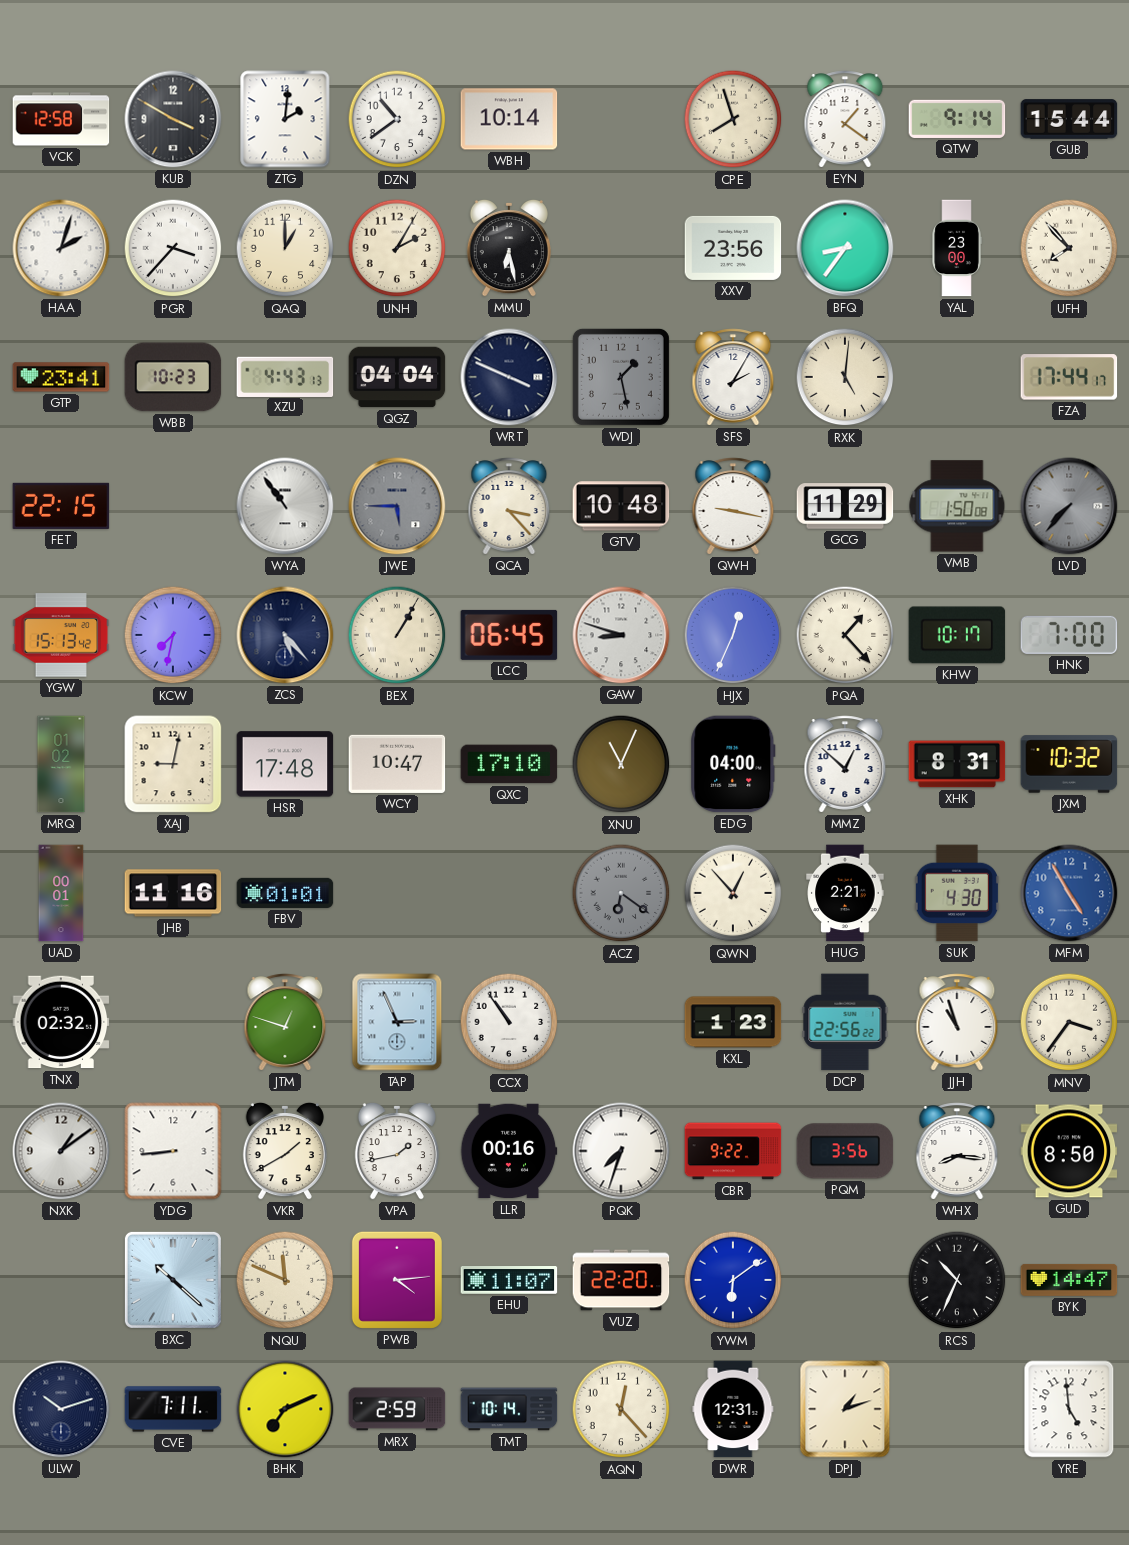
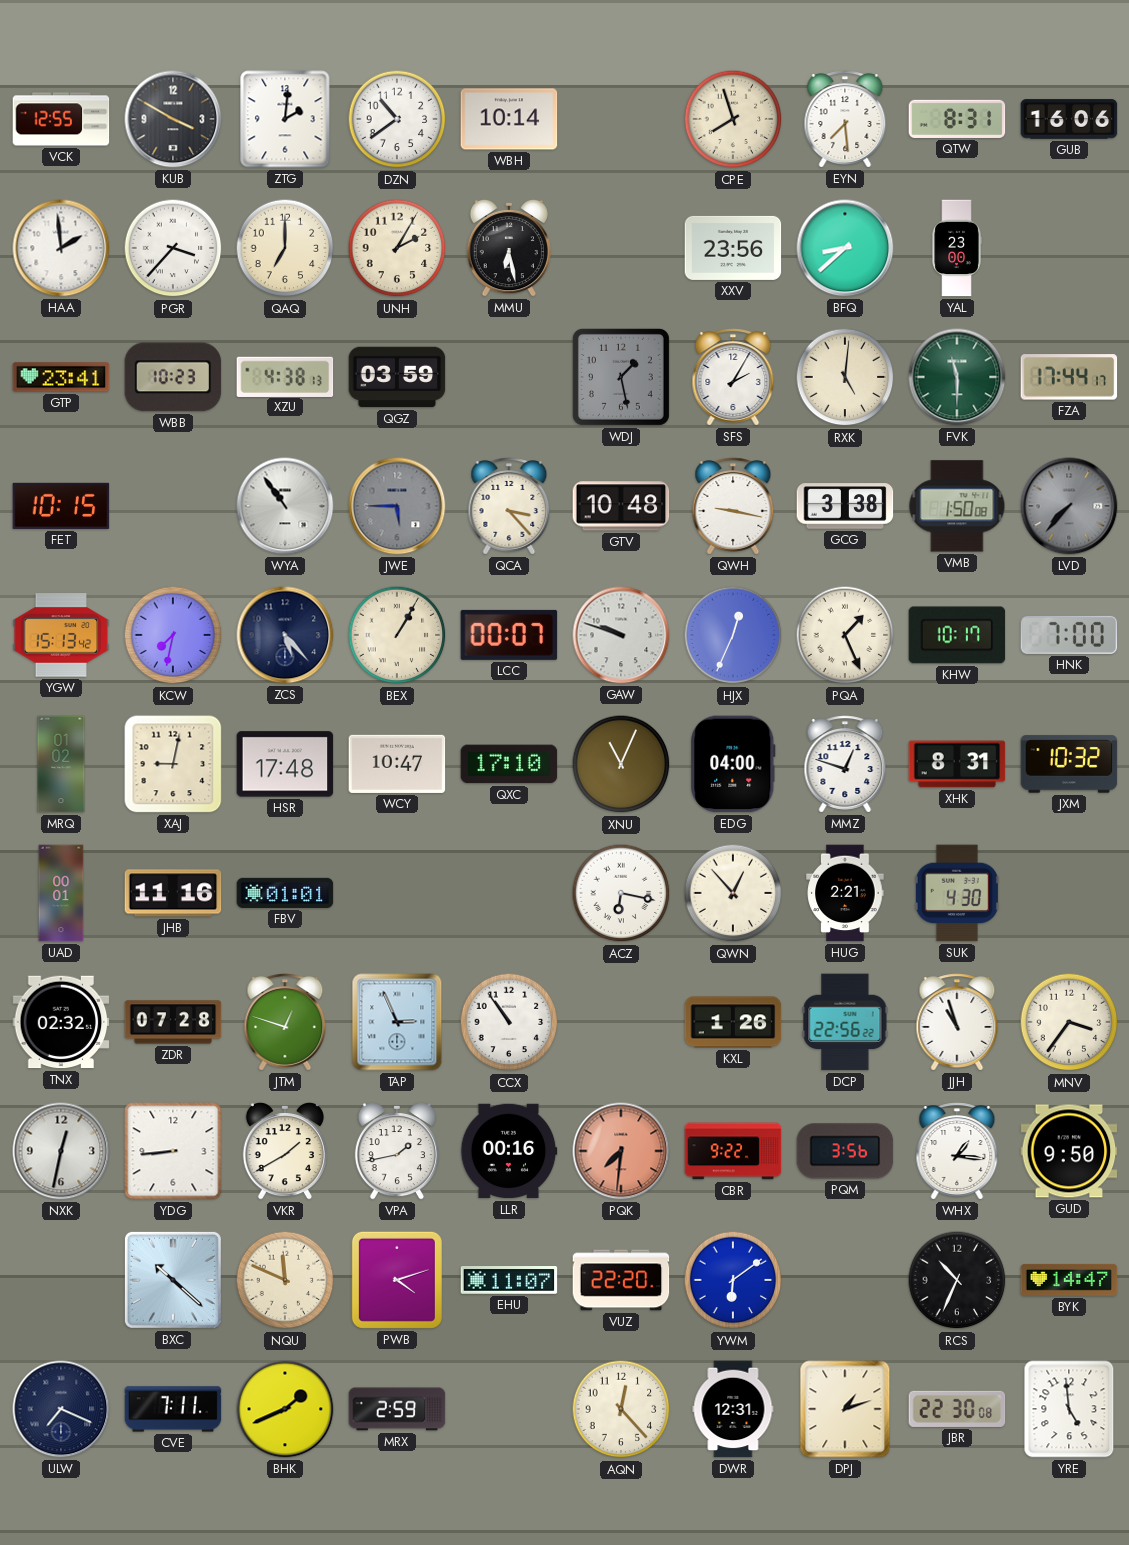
VCK: 12:58 -> 12:55 (61, 119)
EYN: 1:21 -> 7:29 (845, 119)
QTW: 9:14 -> 8:31 (957, 119)
GUB: 15:44 -> 16:06 (1069, 119)
HAA: 2:03 -> 1:59 (61, 248)
QAQ: 1:00 -> 7:00 (285, 248)
BFQ: 8:36 -> 8:38 (845, 248)
UFH: 7:53 -> none (1069, 248)
XZU: 4:43 -> 4:38 (285, 376)
QGZ: 04:04 -> 03:59 (397, 377)
WRT: 3:49 -> none (509, 377)
FVK: none -> 11:30 (957, 377)
FET: 22:15 -> 10:15 (61, 506)
GCG: 11:29 -> 3:38 (845, 506)
LCC: 06:45 -> 00:07 (509, 635)
GAW: 8:48 -> 9:48 (621, 635)
PQA: 1:23 -> 1:26 (845, 635)
MMZ: 12:52 -> 12:48 (845, 764)
ACZ: 6:21 -> 6:17 (621, 893)
ACZ dial: grey -> white (621, 893)
MFM: 4:55 -> none (1069, 893)
ZDR: none -> 07:28 (173, 1022)
KXL: 1:23 -> 1:26 (733, 1022)
NXK: 1:09 -> 12:32 (61, 1151)
PQK: 7:33 -> 7:31 (621, 1151)
PQK dial: white -> salmon (621, 1151)
WHX: 8:16 -> 1:16 (957, 1151)
GUD: 8:50 -> 9:50 (1069, 1151)
PWB: 4:14 -> 4:12 (397, 1280)
ULW: 10:12 -> 7:19 (61, 1409)
BHK: 7:11 -> 1:41 (285, 1409)
TMT: 10:14 -> none (509, 1409)
JBR: none -> 22:30 (957, 1409)
